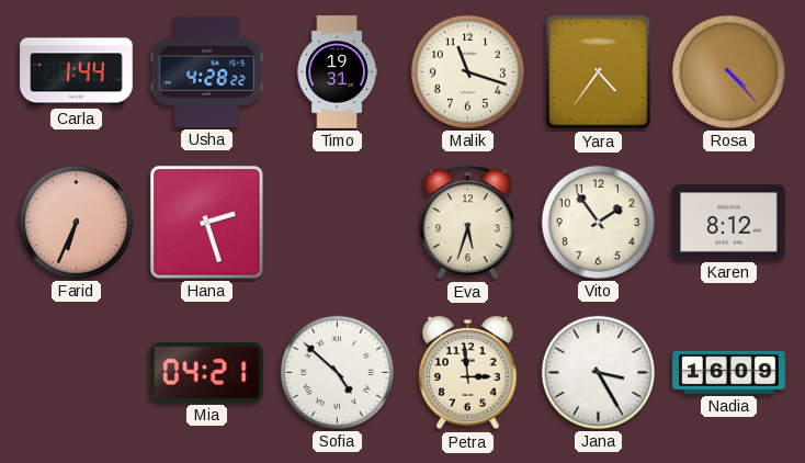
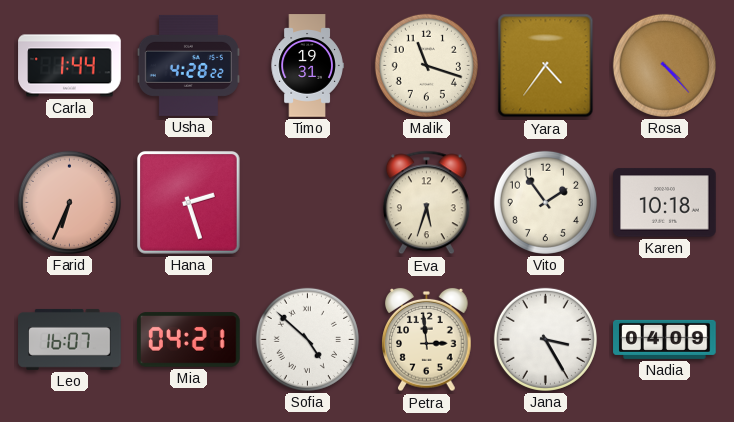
Karen: 8:12 -> 10:18 (665, 203)
Leo: none -> 16:07 (70, 340)
Nadia: 16:09 -> 04:09 (665, 339)
